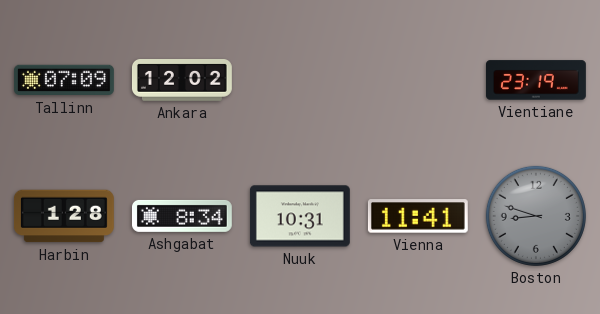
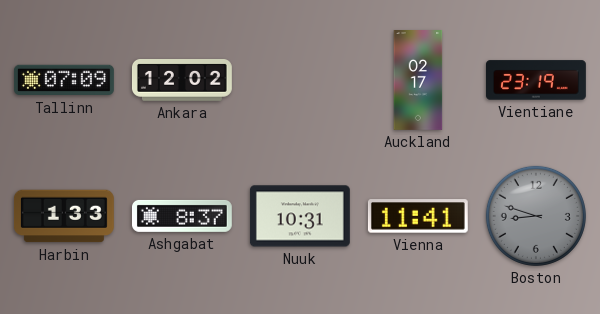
Auckland: none -> 02:17 (418, 81)
Harbin: 1:28 -> 1:33 (64, 216)
Ashgabat: 8:34 -> 8:37 (182, 216)
